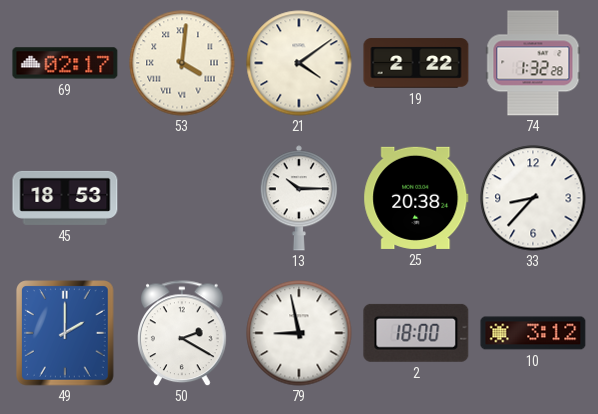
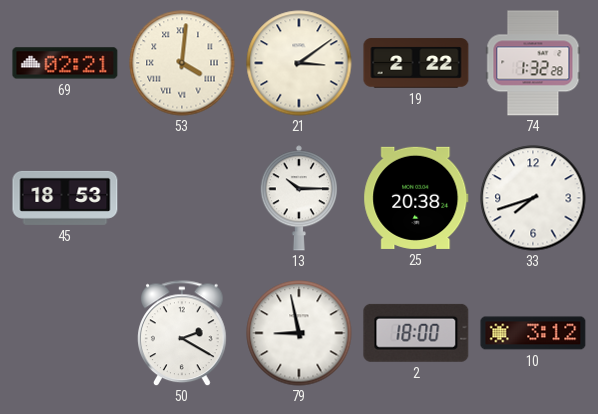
69: 02:17 -> 02:21 (65, 63)
21: 4:09 -> 3:09 (299, 63)
33: 8:37 -> 7:42 (533, 198)
49: 2:00 -> none (66, 333)
